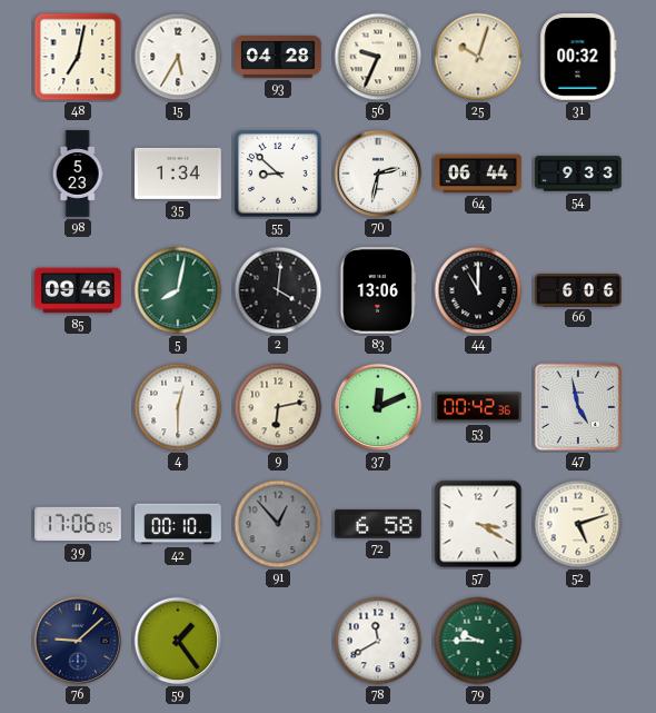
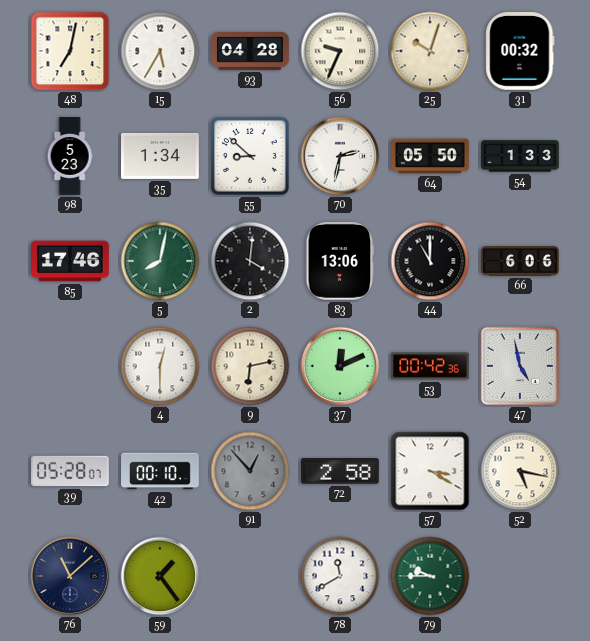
64: 06:44 -> 05:50 (430, 156)
54: 9:33 -> 1:33 (520, 156)
85: 09:46 -> 17:46 (70, 261)
39: 17:06 -> 05:28 (71, 471)
72: 6:58 -> 2:58 (341, 471)
52: 5:12 -> 5:17 (520, 471)
76: 9:08 -> 11:08 (70, 576)
